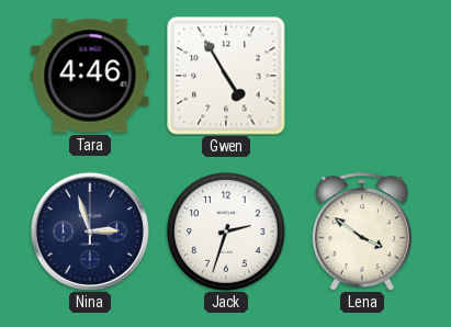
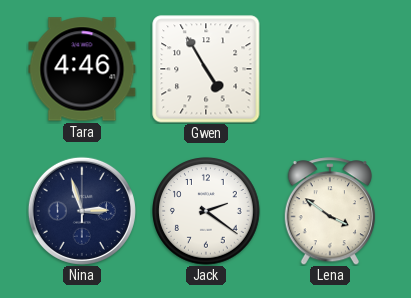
Jack: 2:33 -> 2:21 (206, 211)
